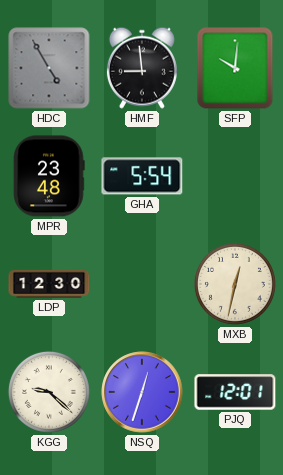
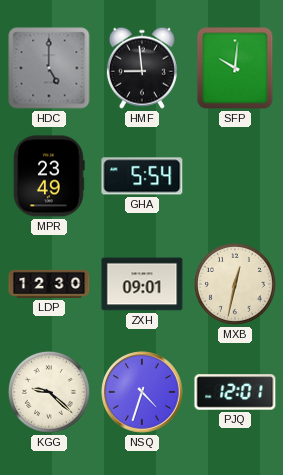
HDC: 4:55 -> 5:00 (49, 68)
MPR: 23:48 -> 23:49 (49, 176)
ZXH: none -> 09:01 (142, 284)
NSQ: 12:33 -> 4:33 (142, 392)
